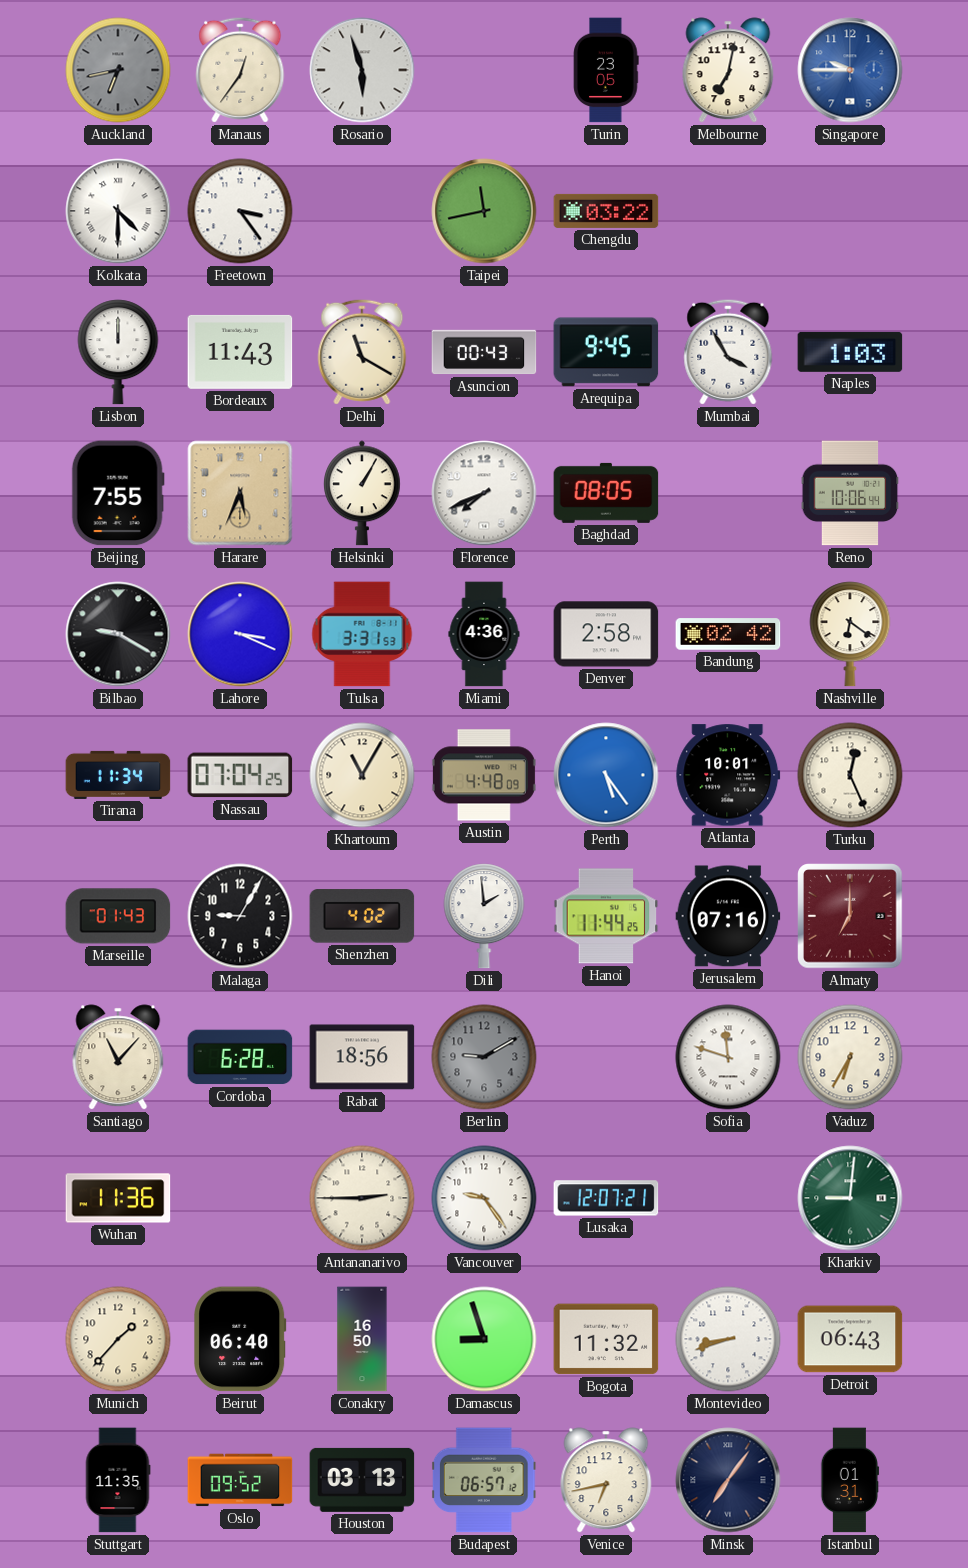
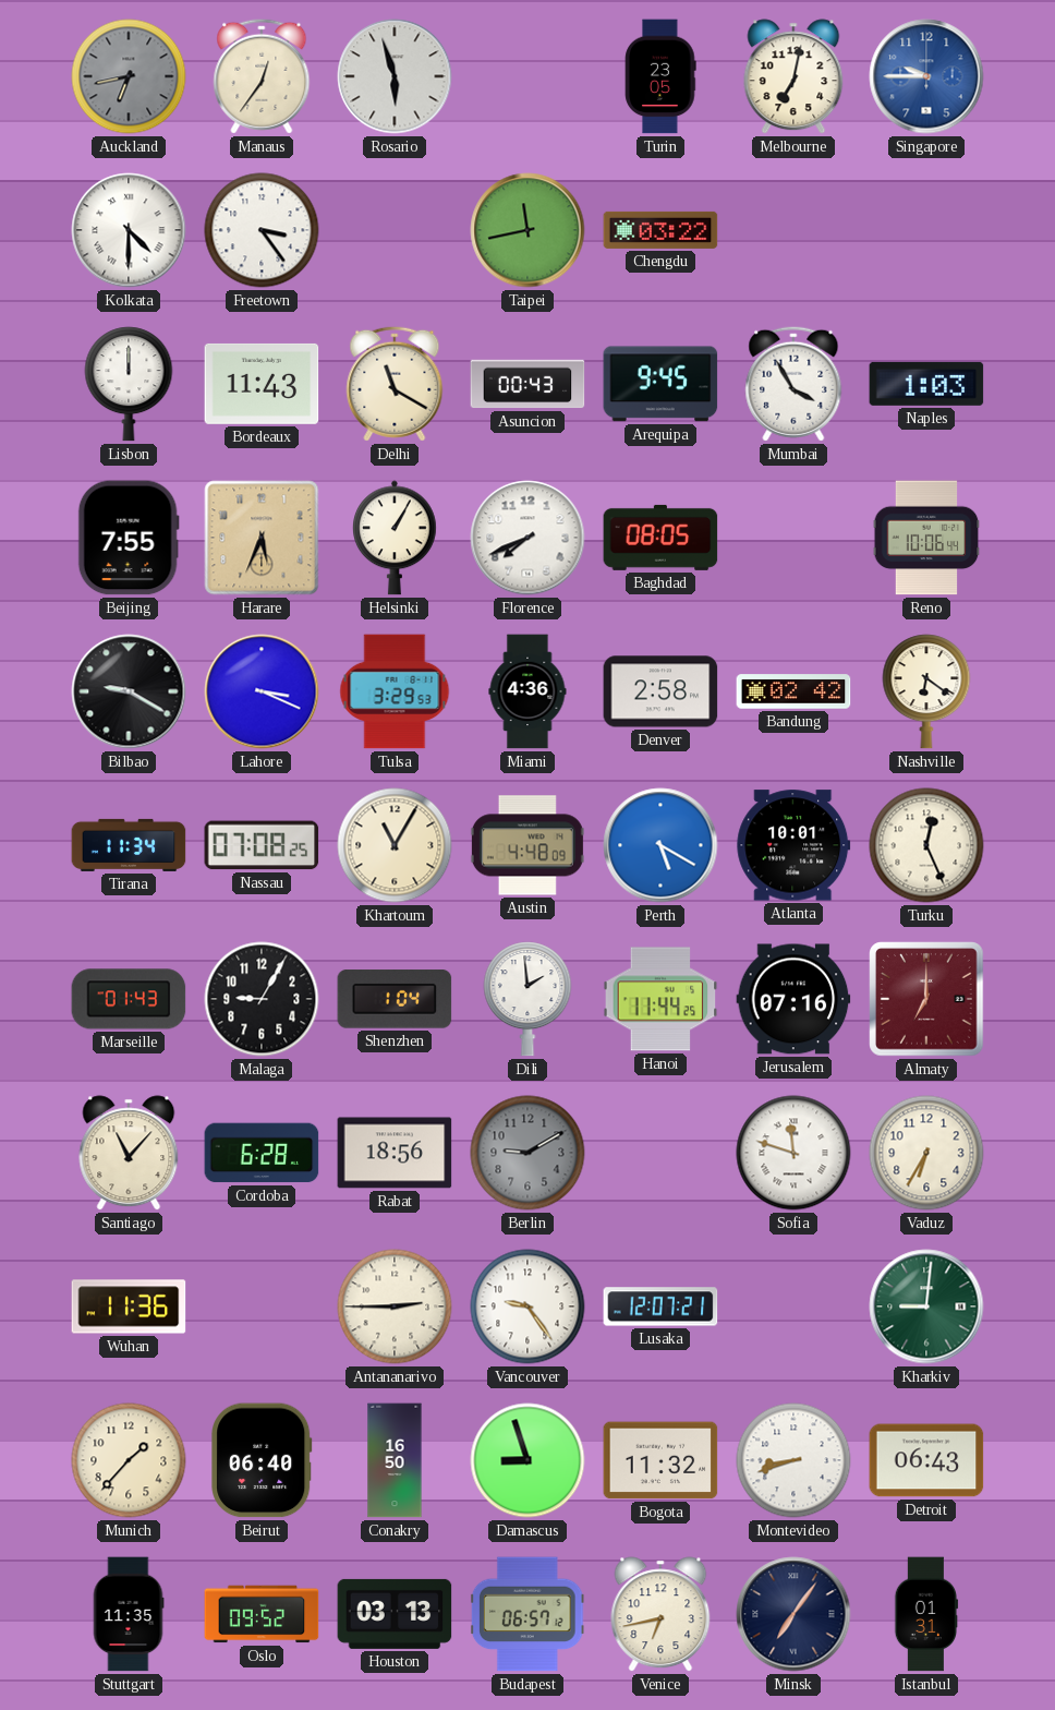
Tulsa: 3:31 -> 3:29 (395, 691)
Nassau: 07:04 -> 07:08 (262, 845)
Perth: 5:24 -> 5:20 (660, 845)
Shenzhen: 4:02 -> 1:04 (395, 999)
